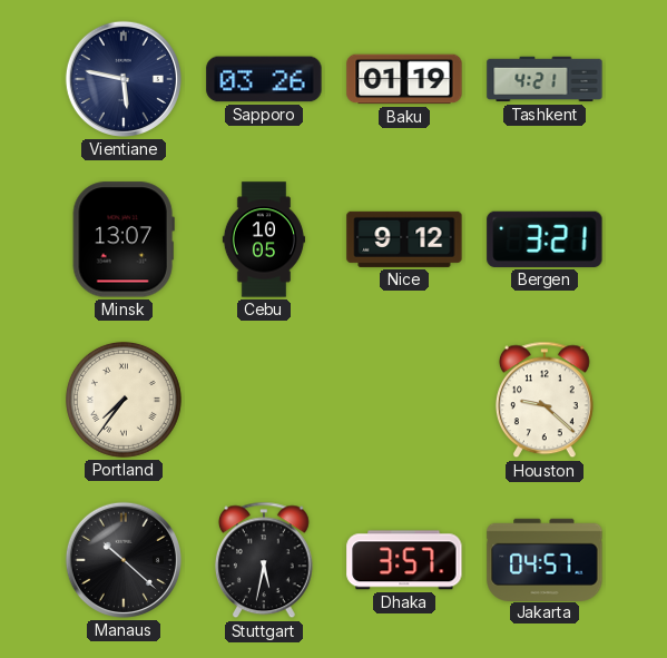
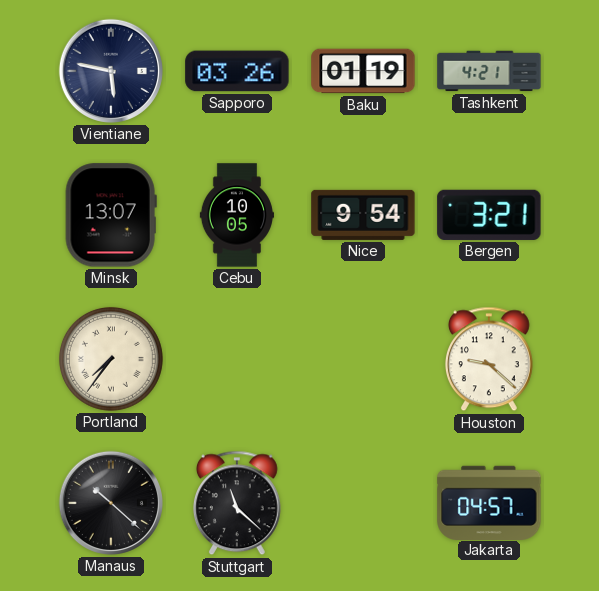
Nice: 9:12 -> 9:54 (363, 215)
Stuttgart: 5:32 -> 11:22 (237, 503)
Dhaka: 3:57 -> none (404, 560)
